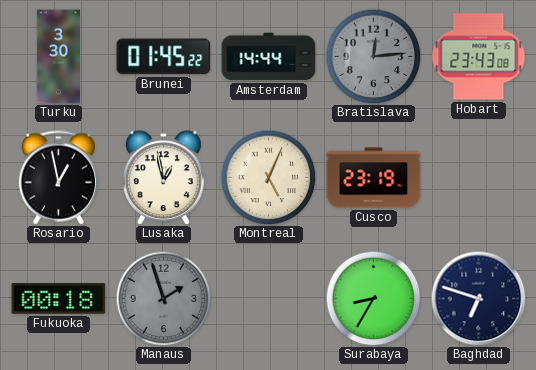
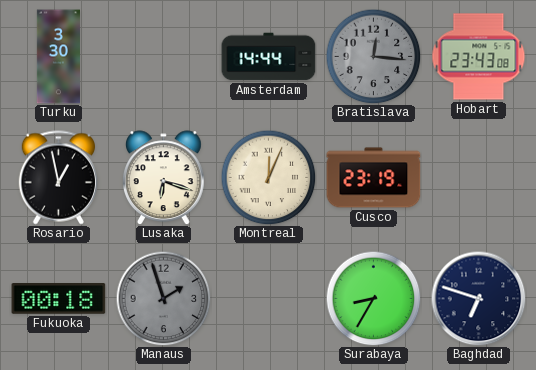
Brunei: 01:45 -> none (164, 57)
Bratislava: 12:14 -> 12:16 (373, 56)
Lusaka: 12:58 -> 6:18 (164, 177)
Montreal: 5:04 -> 12:04 (268, 177)
